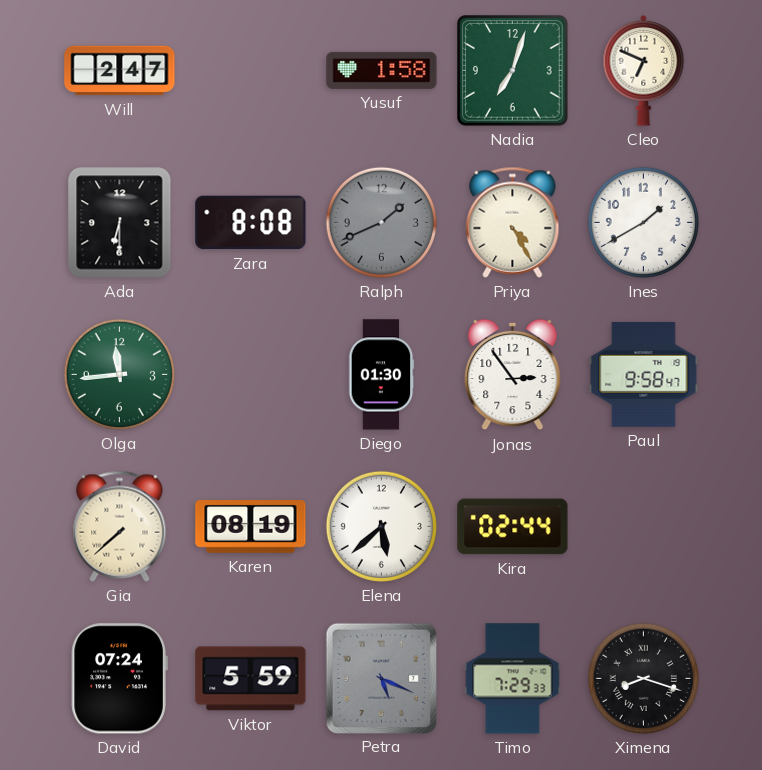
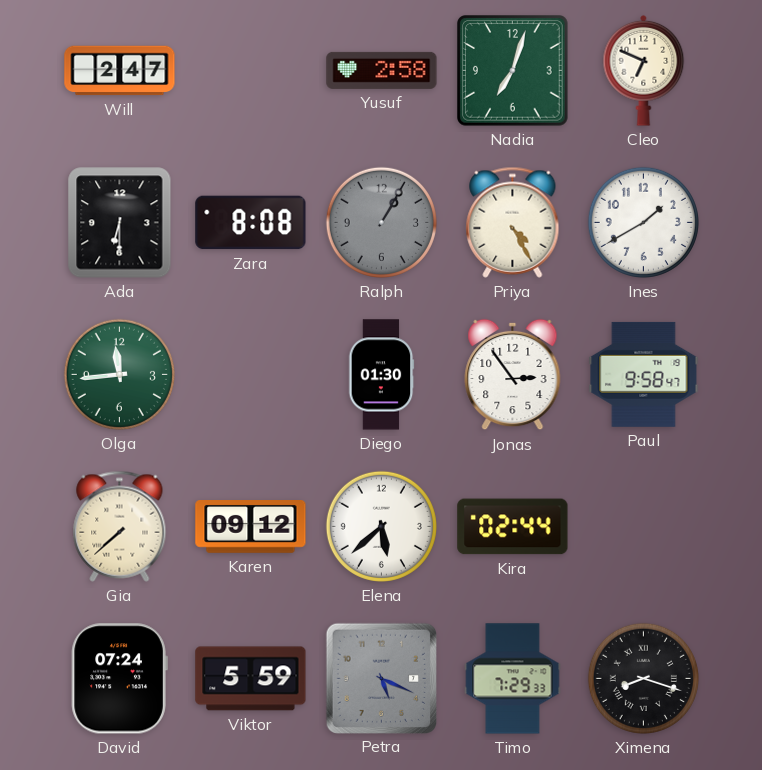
Yusuf: 1:58 -> 2:58 (382, 70)
Ralph: 1:41 -> 1:05 (381, 222)
Karen: 08:19 -> 09:12 (251, 527)
